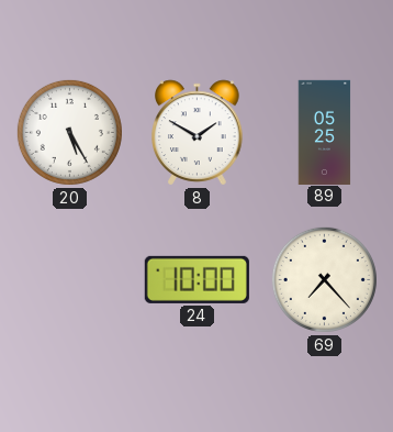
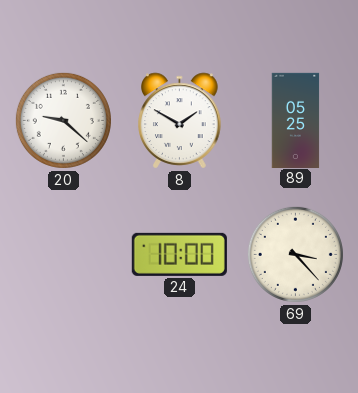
20: 5:25 -> 9:22 (63, 120)
69: 7:23 -> 3:23 (295, 254)
